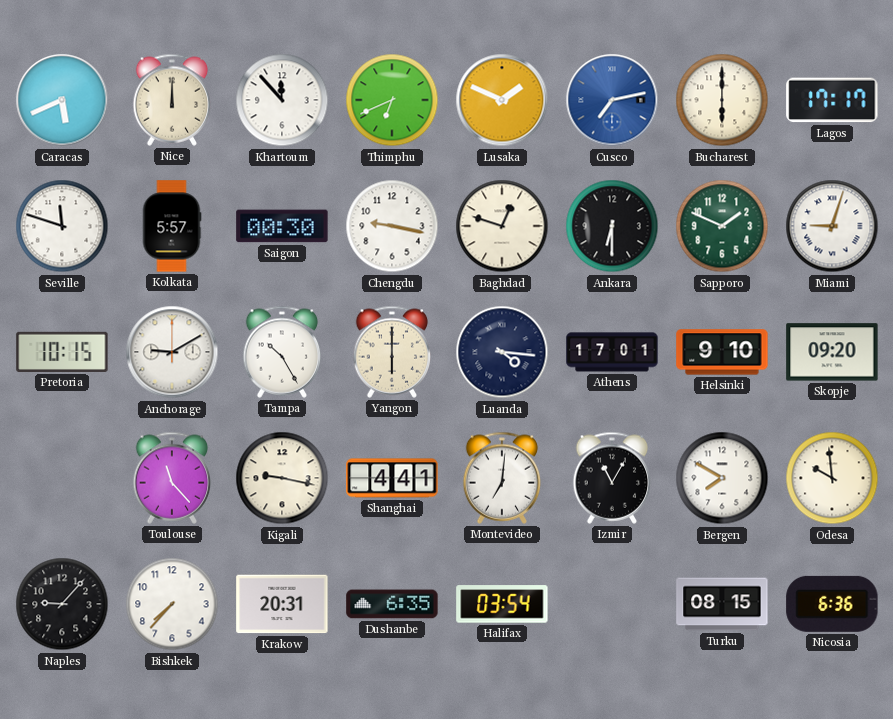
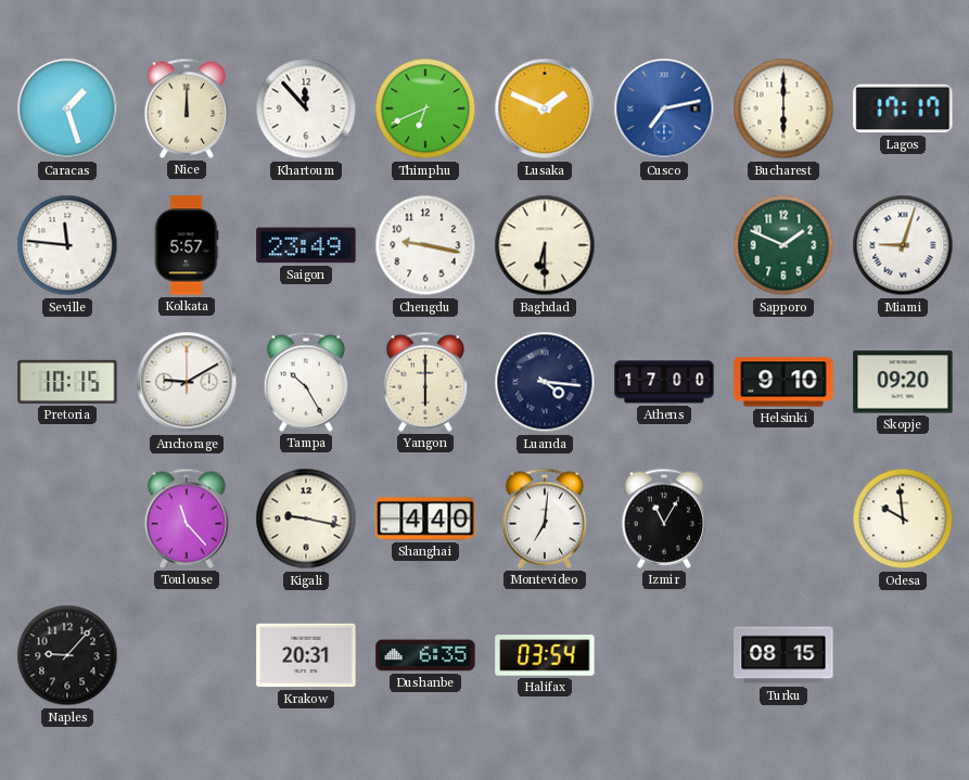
Caracas: 5:41 -> 1:27 (67, 108)
Seville: 11:48 -> 11:46 (67, 245)
Saigon: 00:30 -> 23:49 (306, 245)
Baghdad: 12:48 -> 6:30 (545, 245)
Ankara: 6:30 -> none (612, 226)
Athens: 17:01 -> 17:00 (664, 382)
Shanghai: 4:41 -> 4:40 (425, 519)
Bergen: 7:50 -> none (722, 478)
Bishkek: 7:37 -> none (172, 604)
Nicosia: 6:36 -> none (832, 604)
